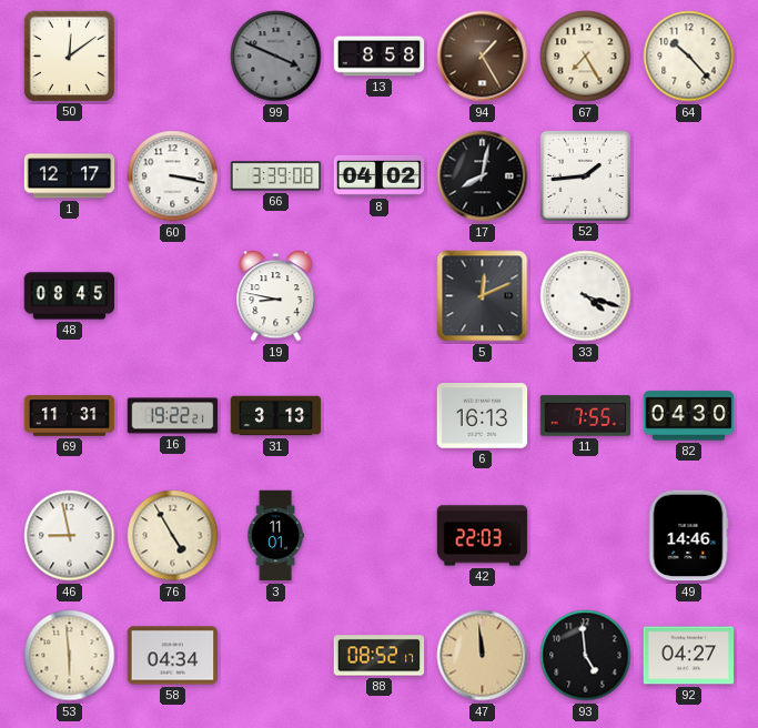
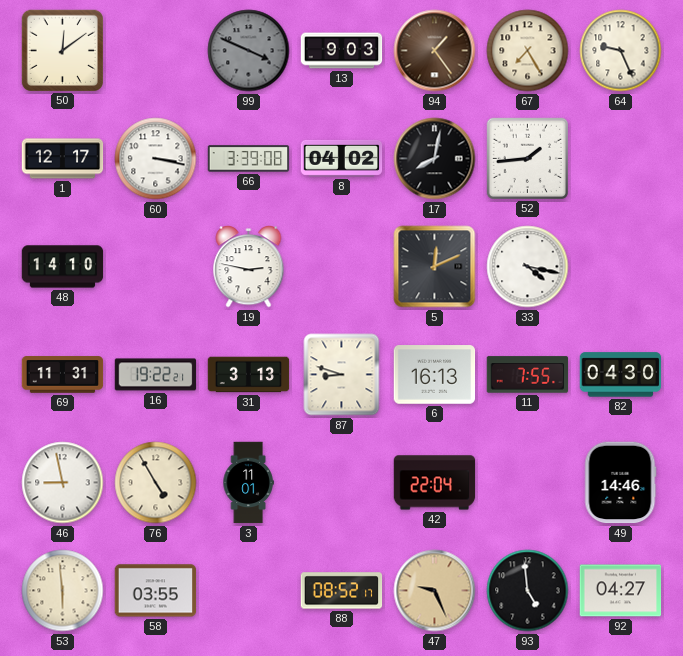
13: 8:58 -> 9:03 (342, 51)
94: 1:25 -> 1:24 (435, 51)
64: 10:23 -> 9:26 (621, 51)
48: 08:45 -> 14:10 (63, 267)
19: 8:47 -> 2:47 (249, 267)
33: 4:18 -> 4:17 (528, 267)
87: none -> 8:48 (342, 375)
42: 22:03 -> 22:04 (435, 483)
58: 04:34 -> 03:55 (156, 591)
47: 11:59 -> 9:26 (435, 591)
